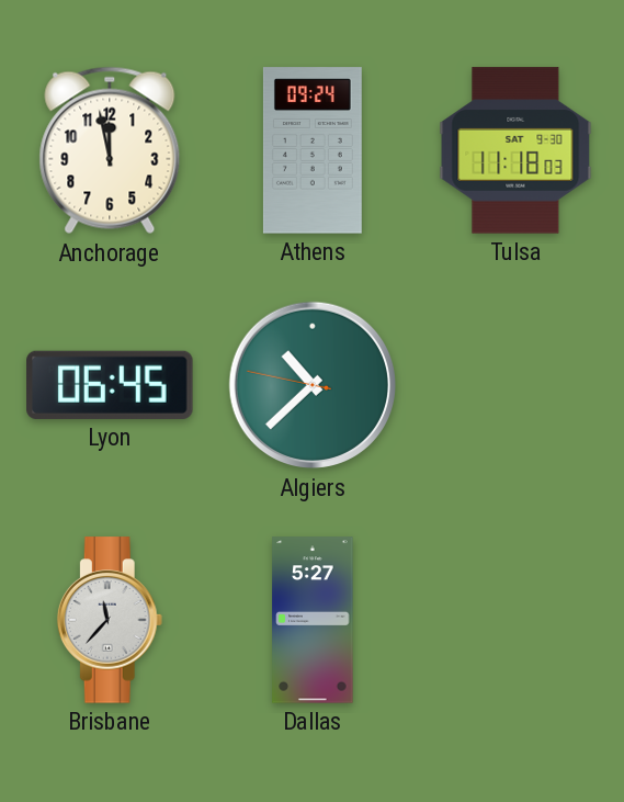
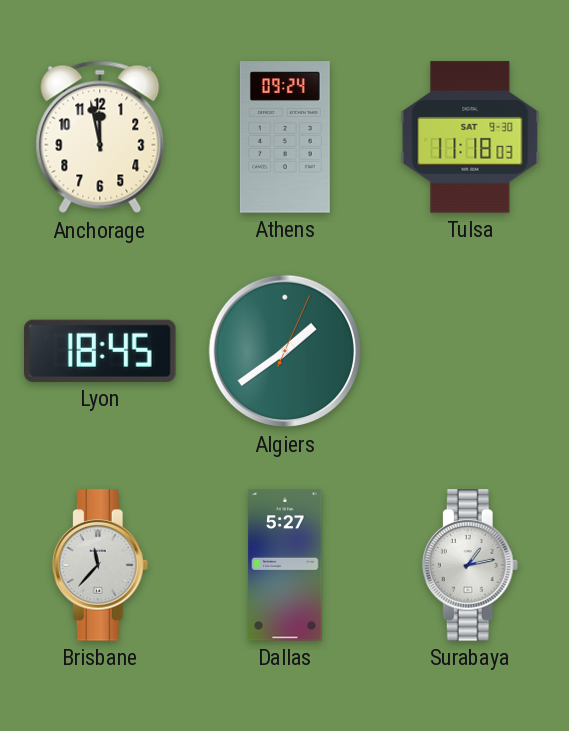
Lyon: 06:45 -> 18:45 (100, 351)
Algiers: 10:37 -> 1:39 (285, 351)
Surabaya: none -> 1:13 (470, 565)
